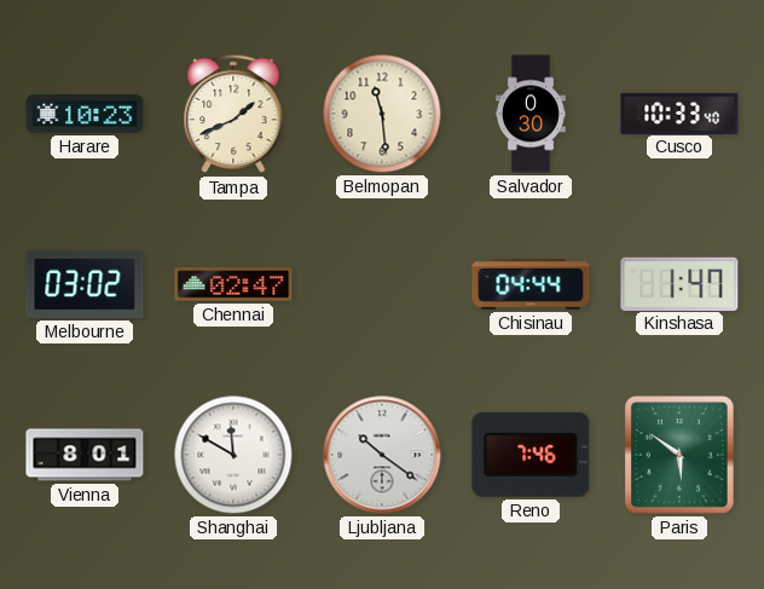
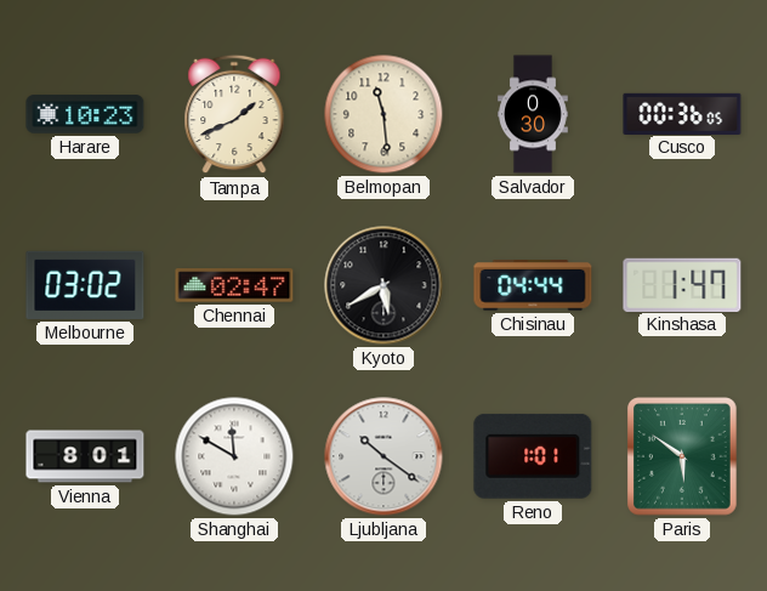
Cusco: 10:33 -> 00:36 (682, 113)
Kyoto: none -> 5:40 (383, 285)
Reno: 7:46 -> 1:01 (533, 456)
